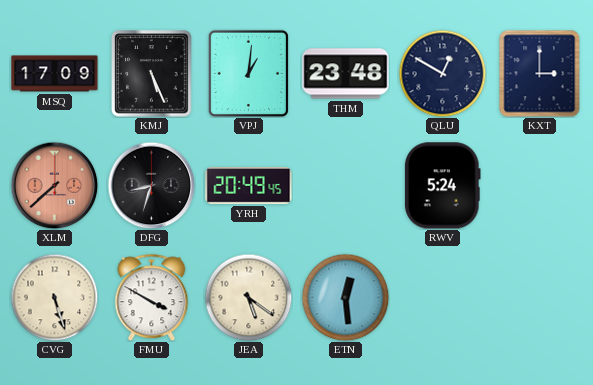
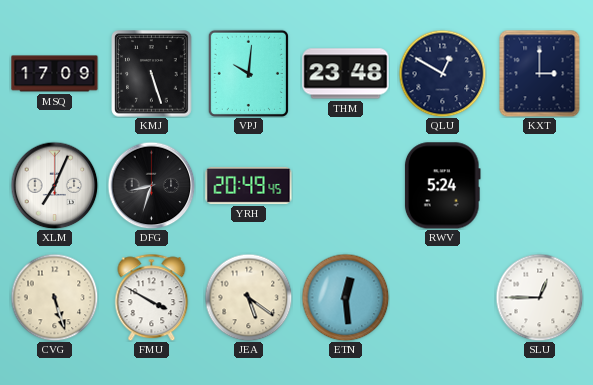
KMJ: 5:26 -> 5:27 (152, 74)
VPJ: 1:01 -> 10:01 (248, 73)
XLM: 7:38 -> 7:04 (54, 185)
XLM dial: salmon -> white (54, 185)
SLU: none -> 12:45 (539, 297)
